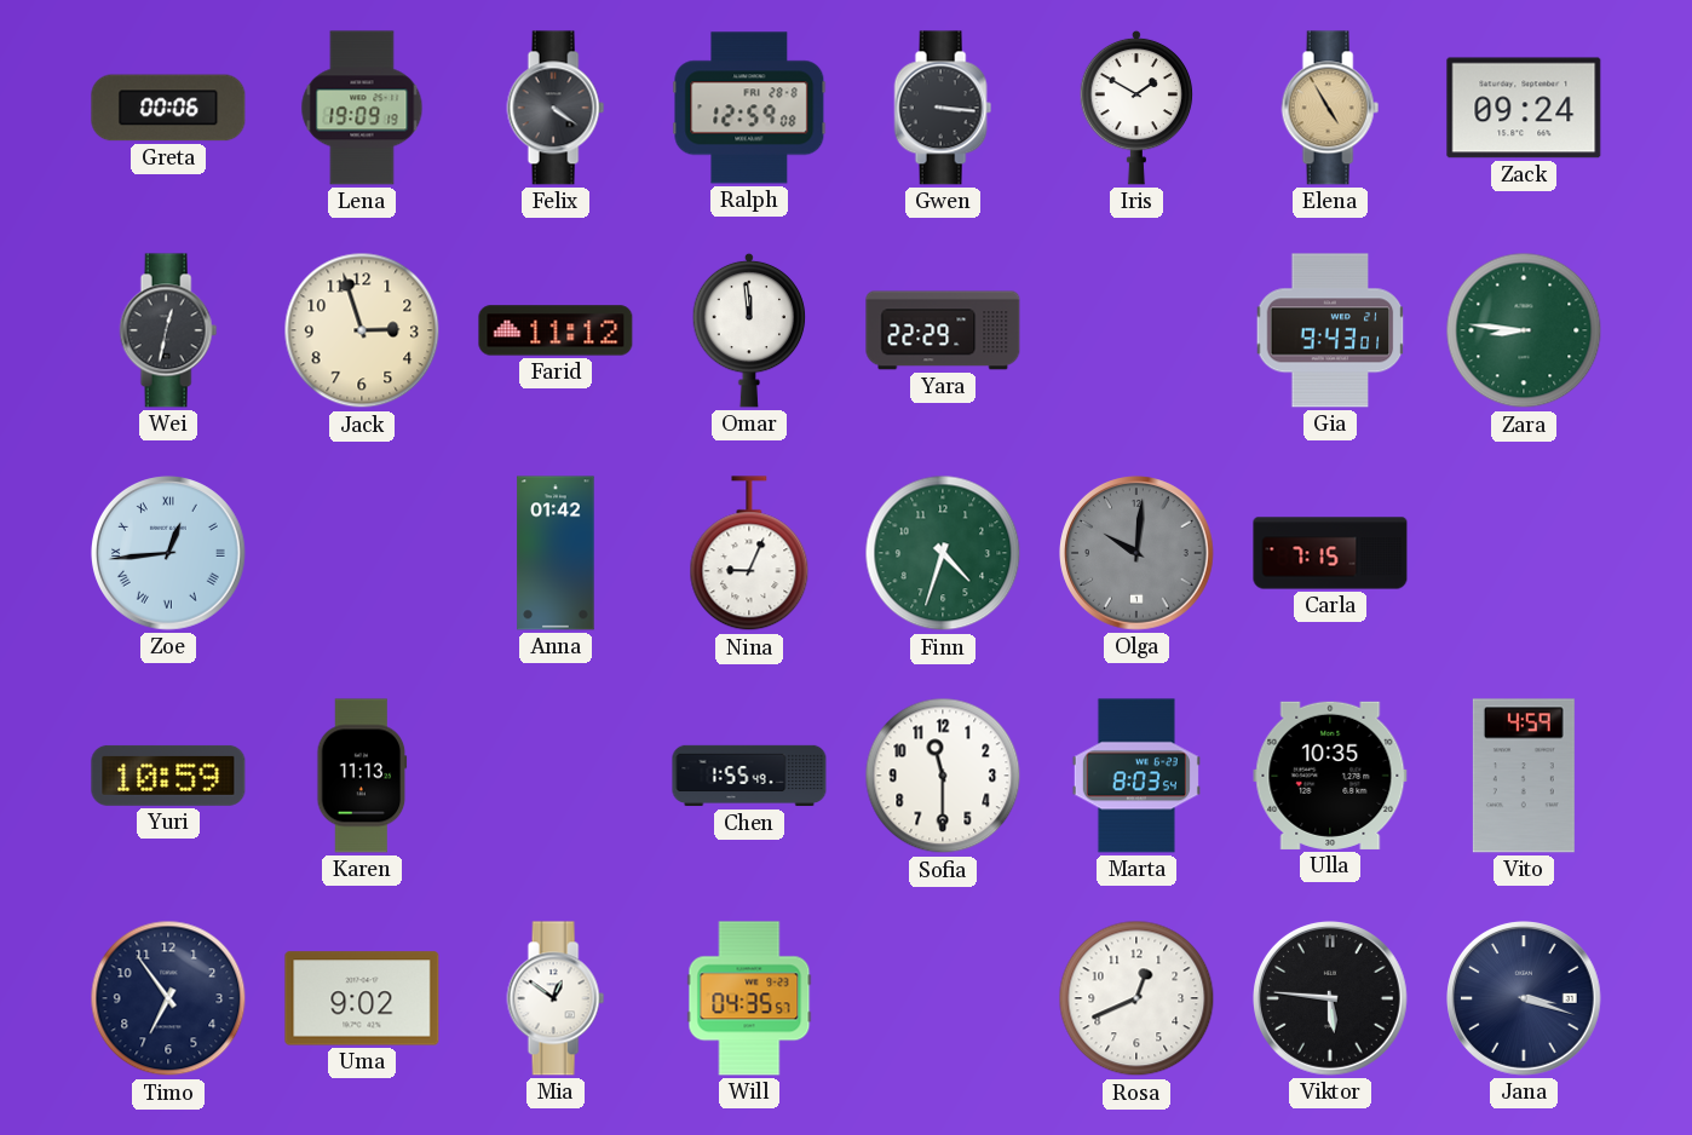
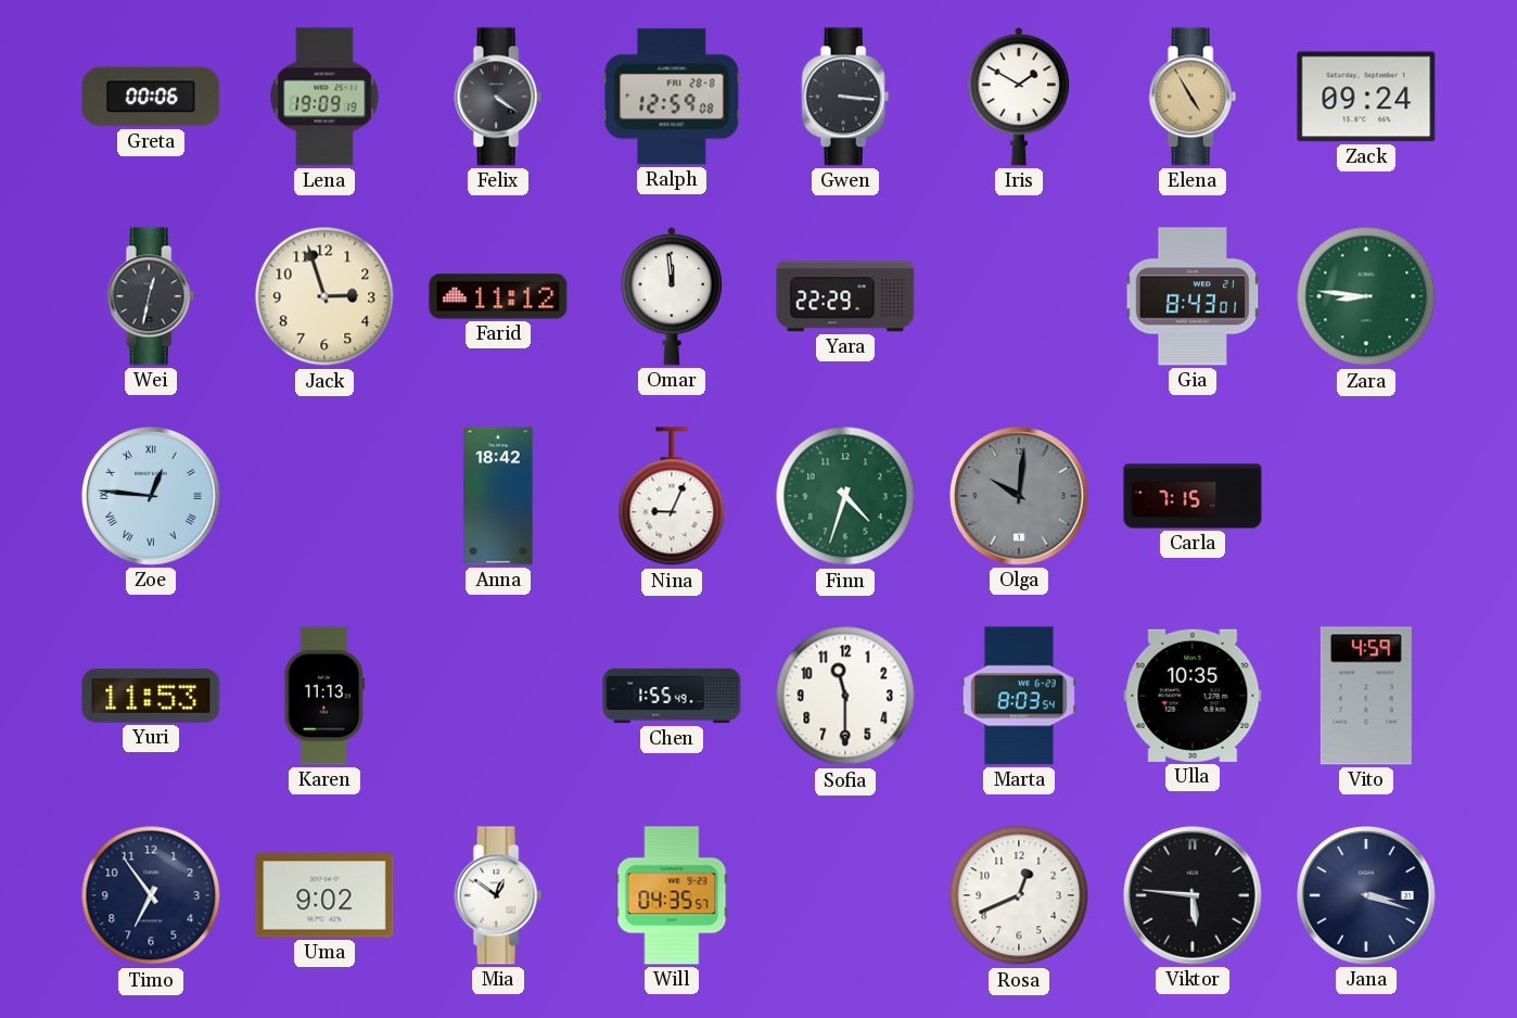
Gia: 9:43 -> 8:43 (1193, 296)
Zoe: 12:44 -> 12:46 (152, 497)
Anna: 01:42 -> 18:42 (498, 496)
Yuri: 10:59 -> 11:53 (151, 696)
